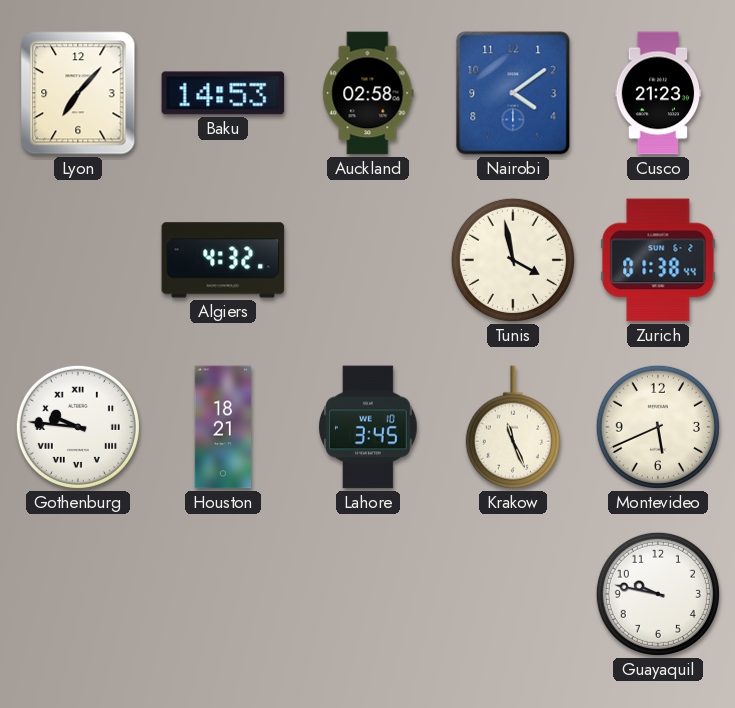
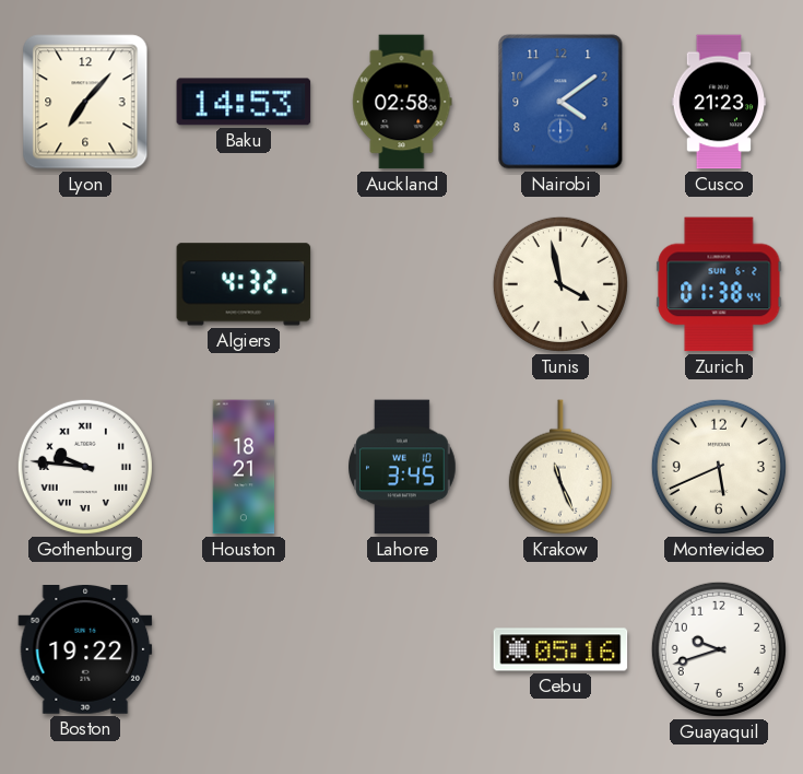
Boston: none -> 19:22 (85, 650)
Cebu: none -> 05:16 (560, 649)
Guayaquil: 9:47 -> 9:42 (719, 649)
